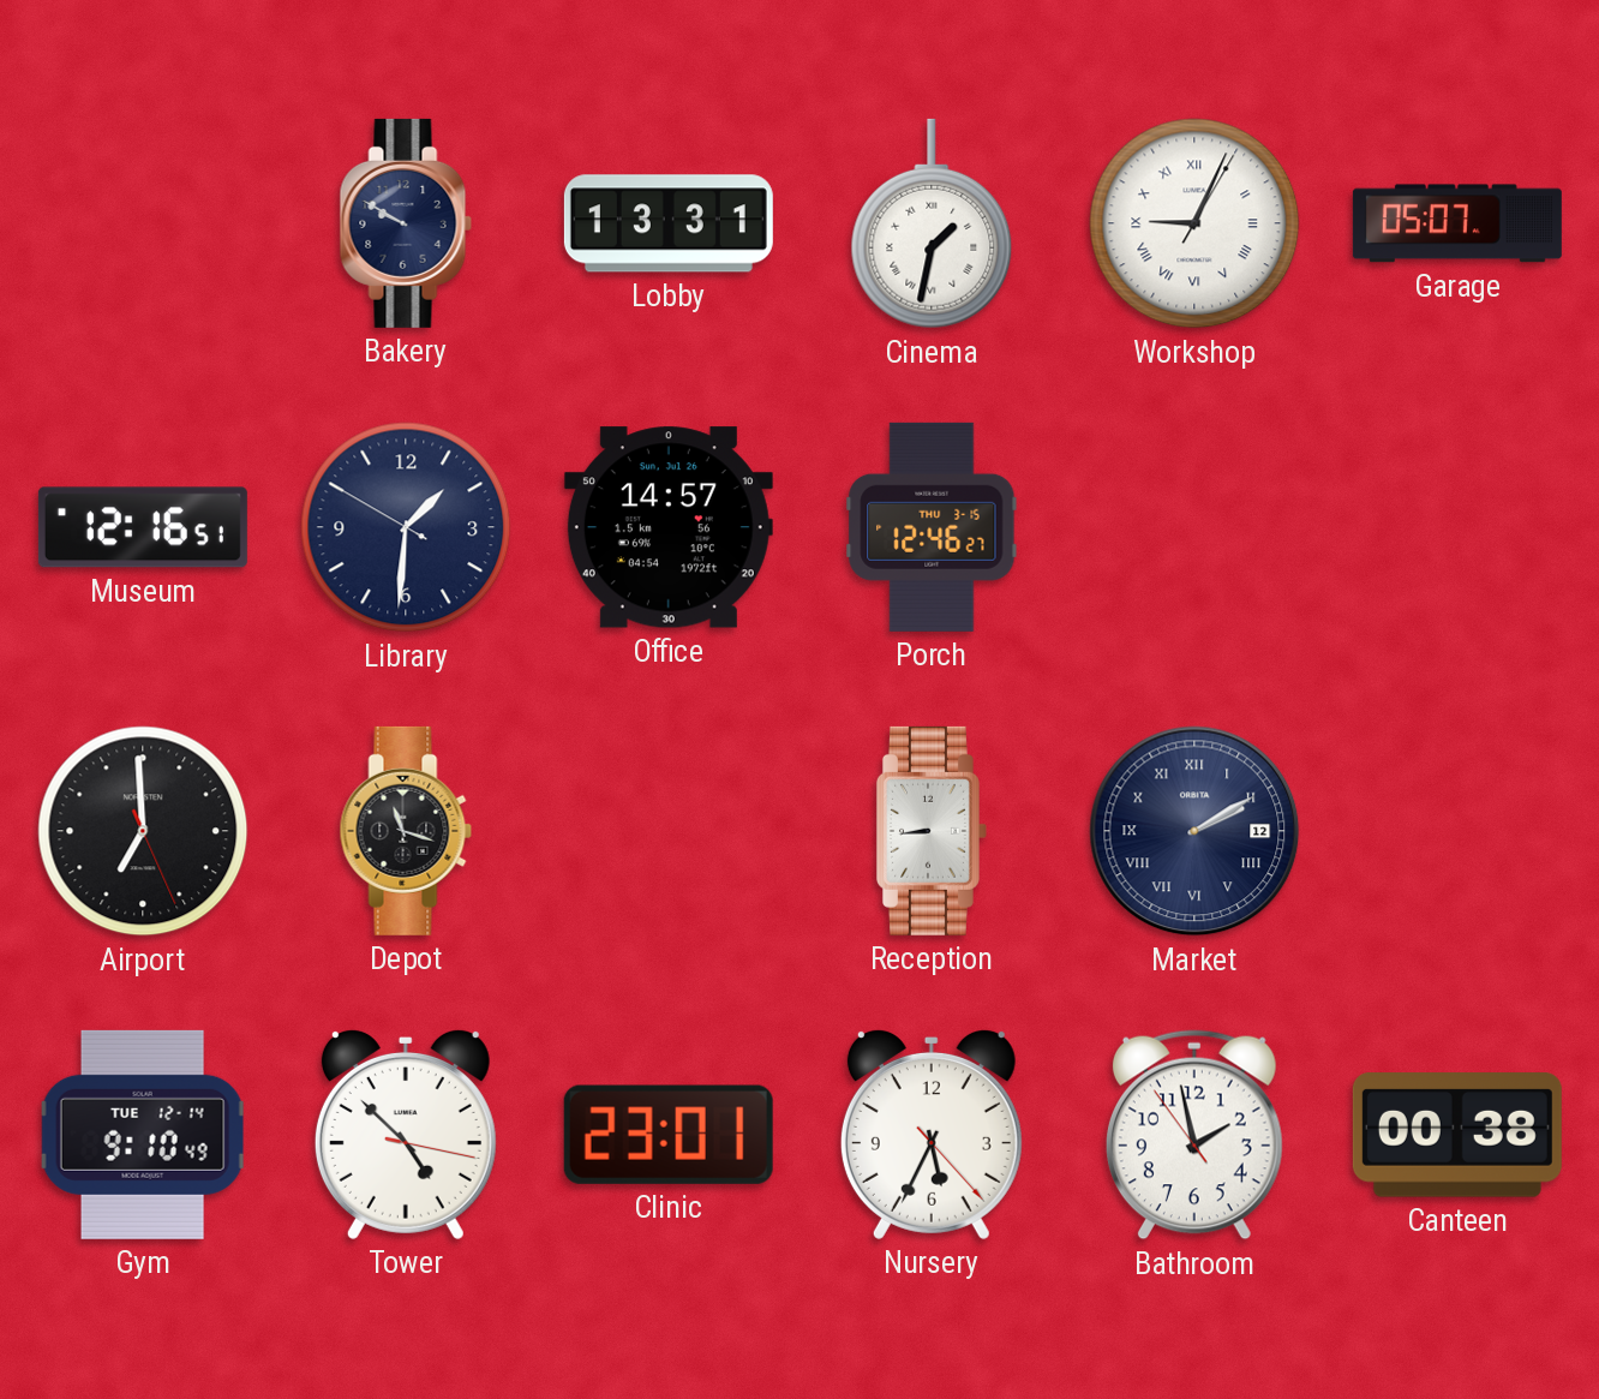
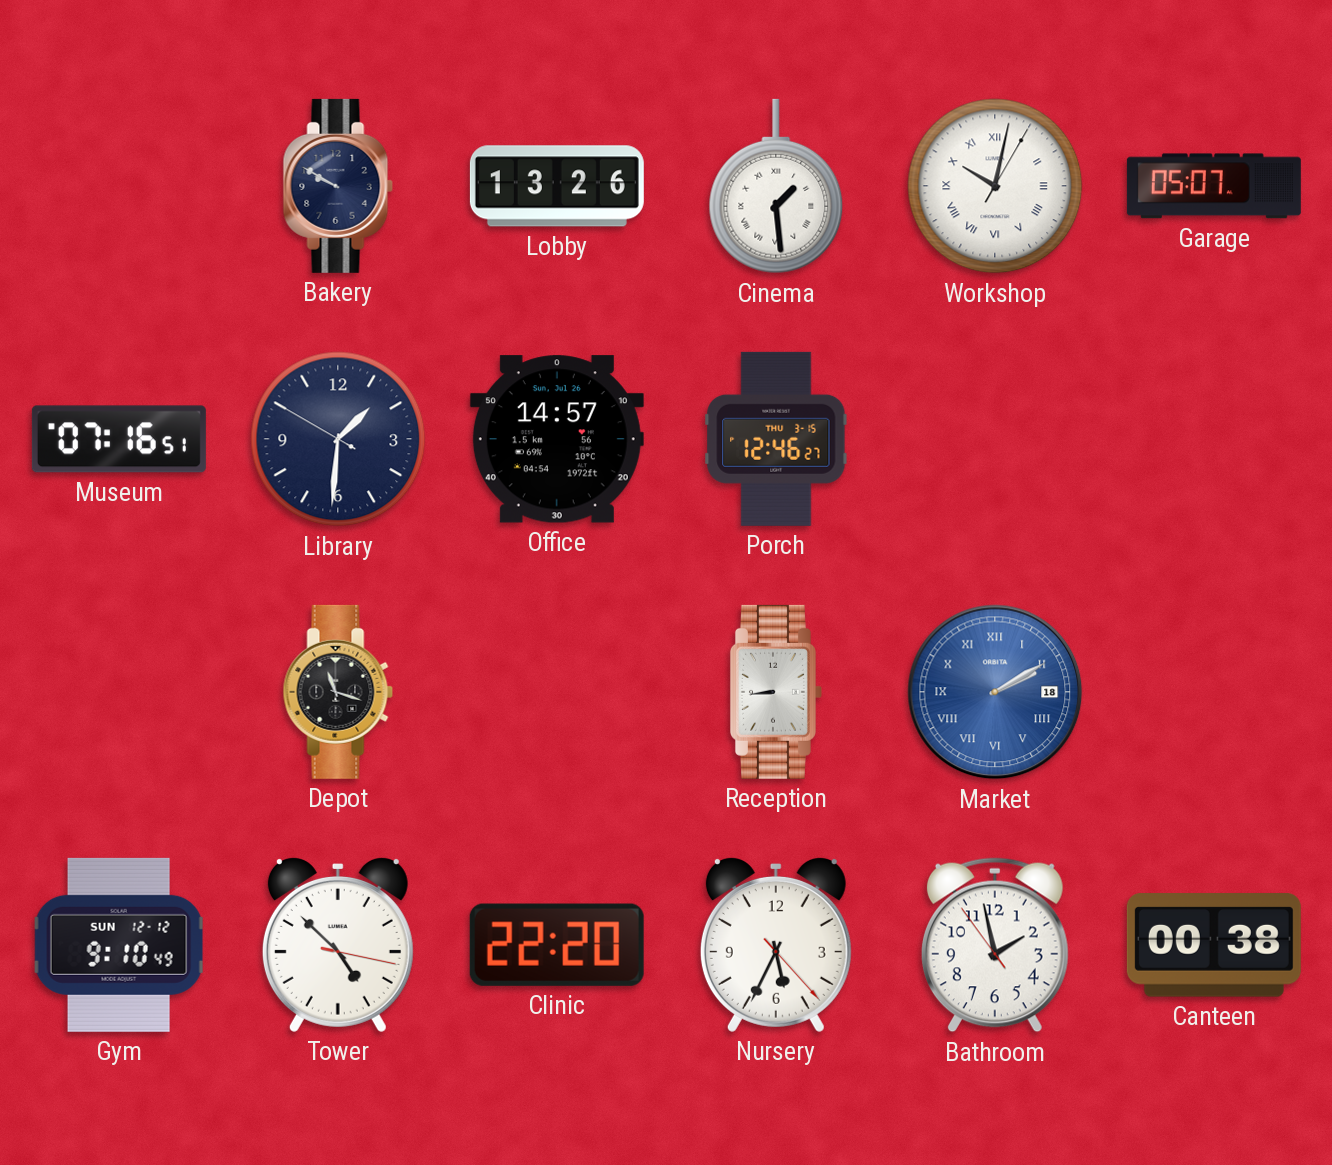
Lobby: 13:31 -> 13:26 (557, 186)
Cinema: 1:32 -> 1:29 (776, 186)
Workshop: 9:04 -> 10:02 (995, 186)
Museum: 12:16 -> 07:16 (119, 439)
Airport: 6:59 -> none (143, 831)
Market date: 12 -> 18 (995, 692)
Market dial: navy -> blue (995, 692)
Gym date: TUE 12-14 -> SUN 12-12 (119, 945)
Clinic: 23:01 -> 22:20 (557, 945)
